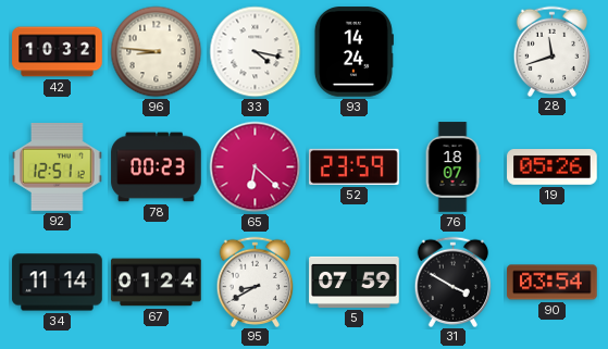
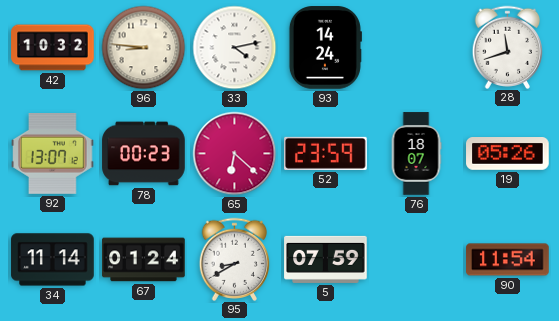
33: 4:17 -> 4:13 (235, 48)
92: 12:51 -> 13:07 (53, 154)
31: 3:50 -> none (454, 282)
90: 03:54 -> 11:54 (508, 260)
